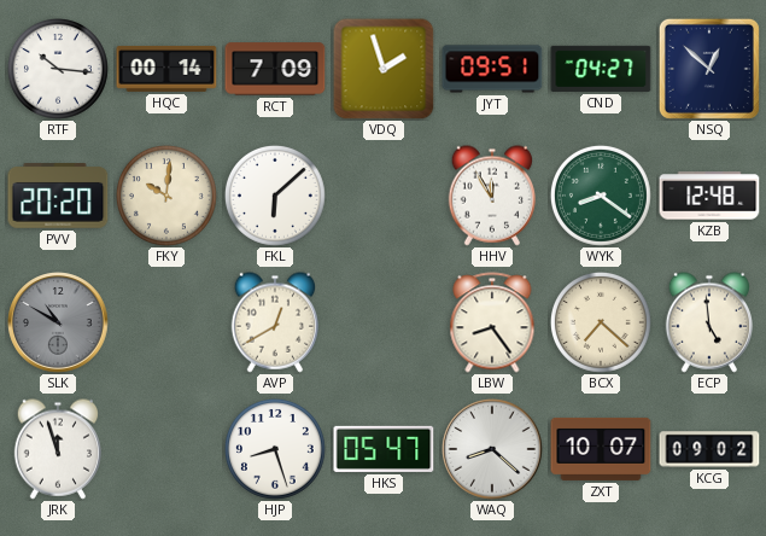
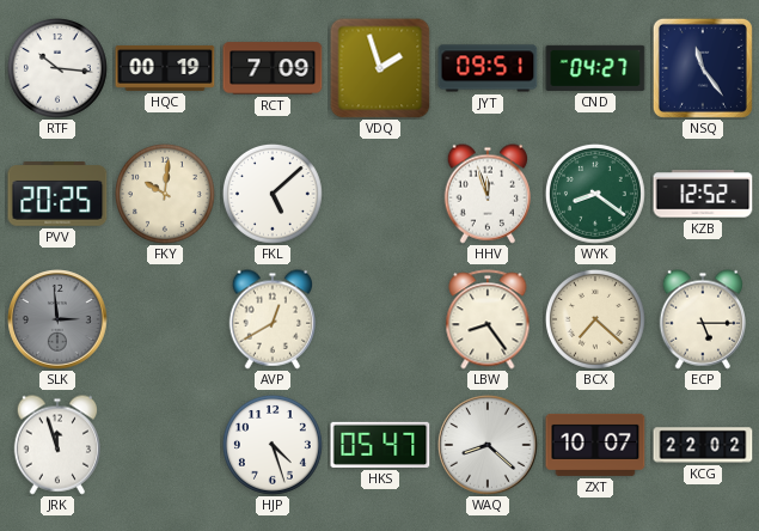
HQC: 00:14 -> 00:19 (165, 68)
NSQ: 12:52 -> 11:24 (703, 68)
PVV: 20:20 -> 20:25 (57, 195)
FKL: 6:08 -> 5:08 (273, 194)
HHV: 11:55 -> 11:57 (486, 194)
KZB: 12:48 -> 12:52 (703, 194)
SLK: 10:50 -> 2:59 (57, 319)
ECP: 4:59 -> 5:15 (702, 319)
HJP: 8:27 -> 4:27 (273, 445)
KCG: 09:02 -> 22:02 (703, 445)
